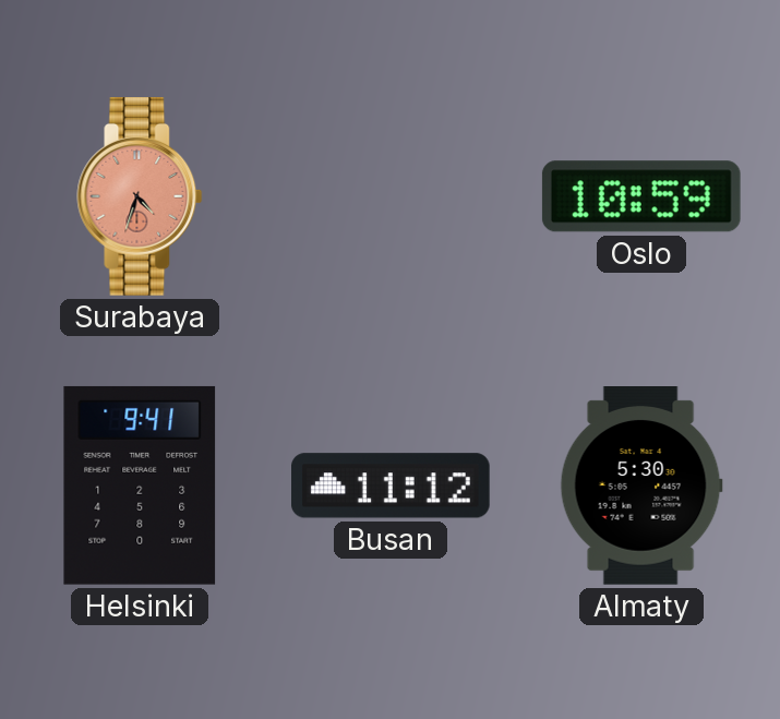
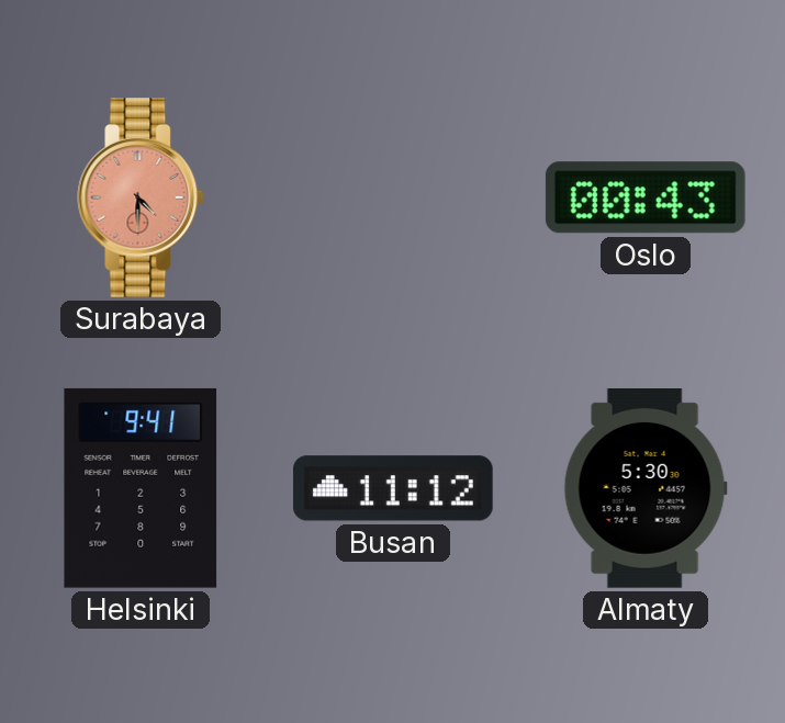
Surabaya: 4:33 -> 4:30 (141, 199)
Oslo: 10:59 -> 00:43 (646, 197)
